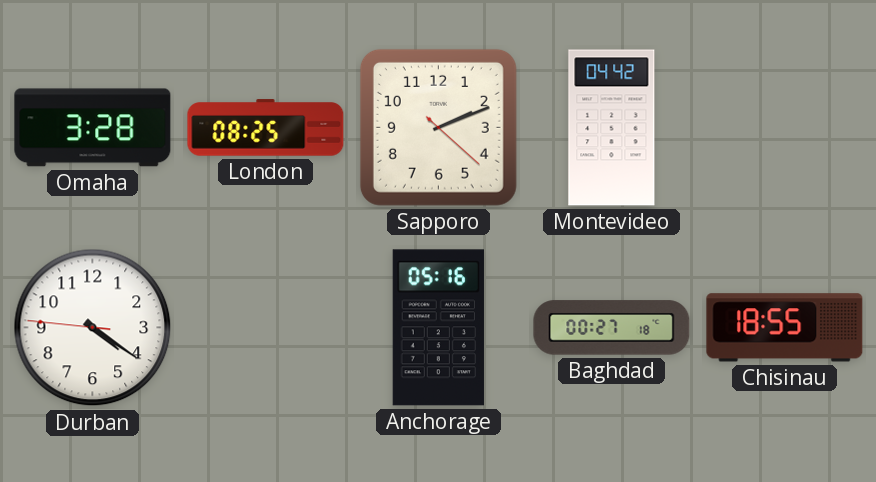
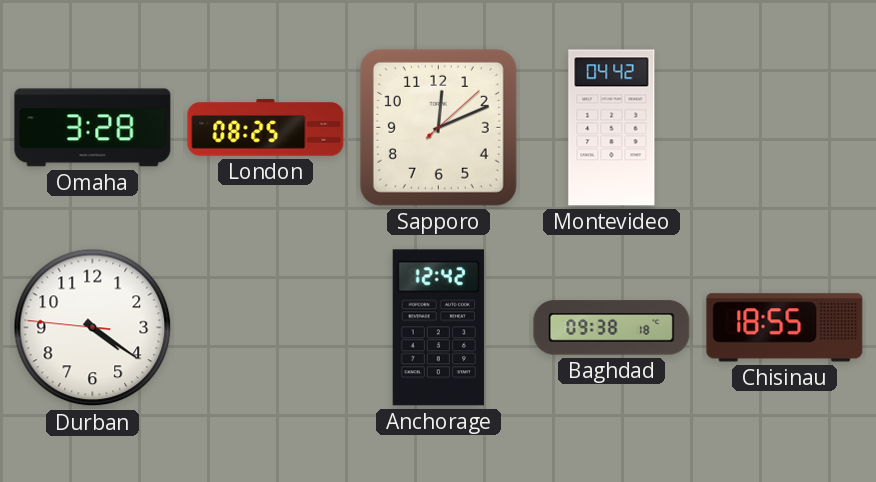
Sapporo: 2:11 -> 12:11 (438, 127)
Anchorage: 05:16 -> 12:42 (438, 328)
Baghdad: 00:27 -> 09:38 (612, 328)
